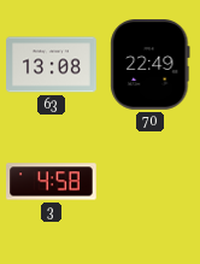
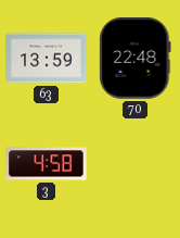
63: 13:08 -> 13:59 (47, 59)
70: 22:49 -> 22:48 (136, 59)
